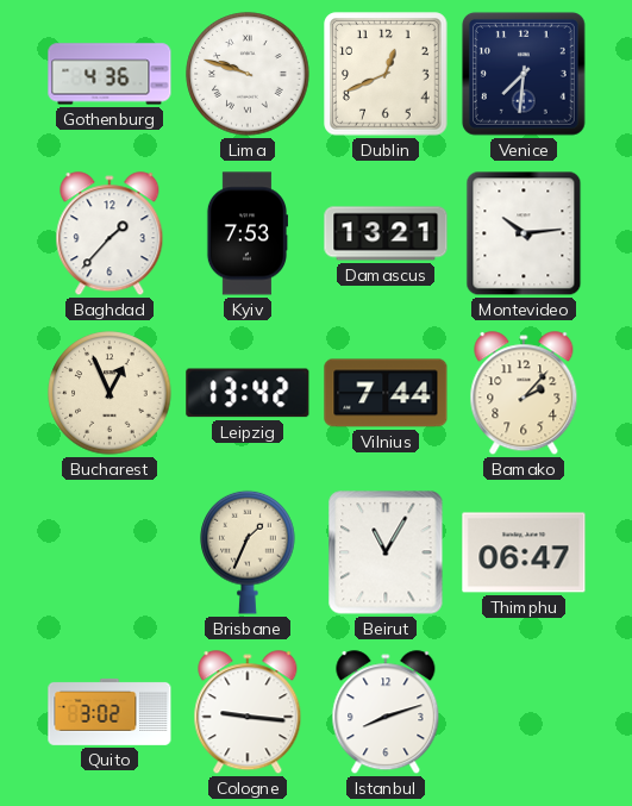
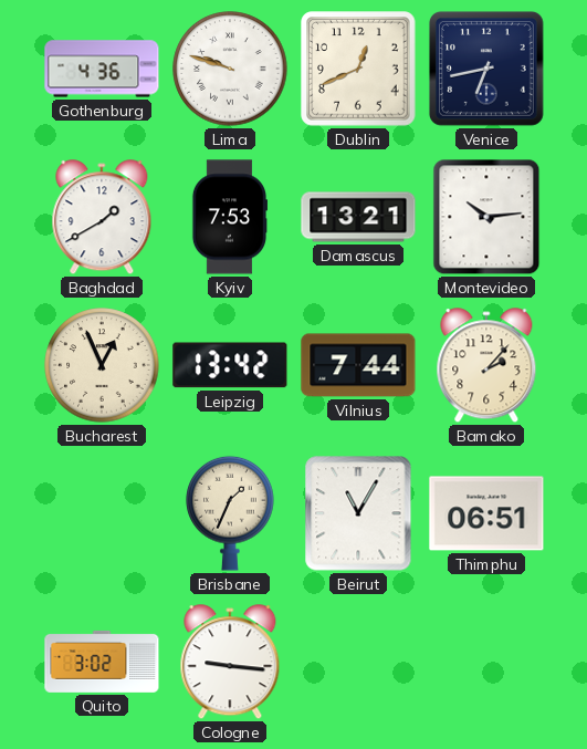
Venice: 7:31 -> 6:43 (486, 69)
Baghdad: 1:37 -> 1:40 (102, 218)
Thimphu: 06:47 -> 06:51 (486, 513)
Istanbul: 8:12 -> none (386, 713)
